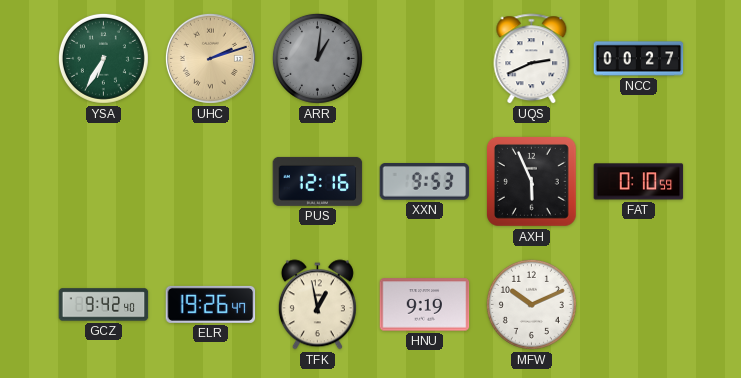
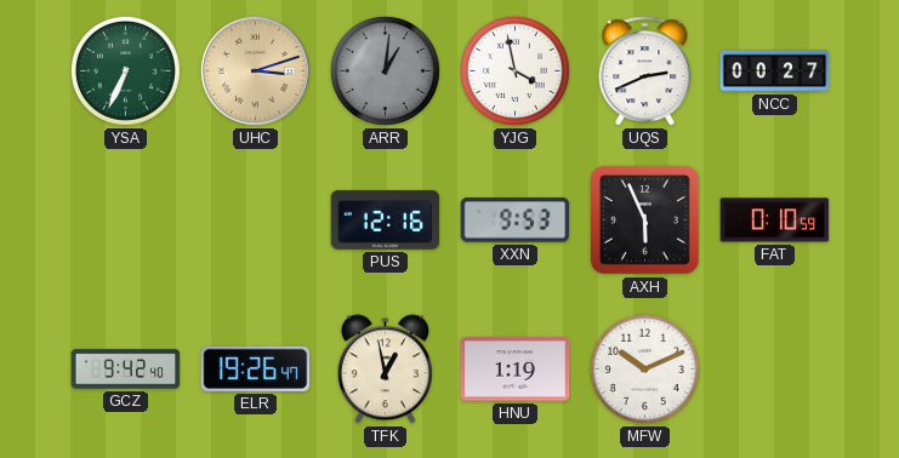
YSA: 6:35 -> 6:34 (125, 70)
UHC: 2:12 -> 3:12 (255, 70)
YJG: none -> 3:58 (514, 70)
HNU: 9:19 -> 1:19 (516, 370)
